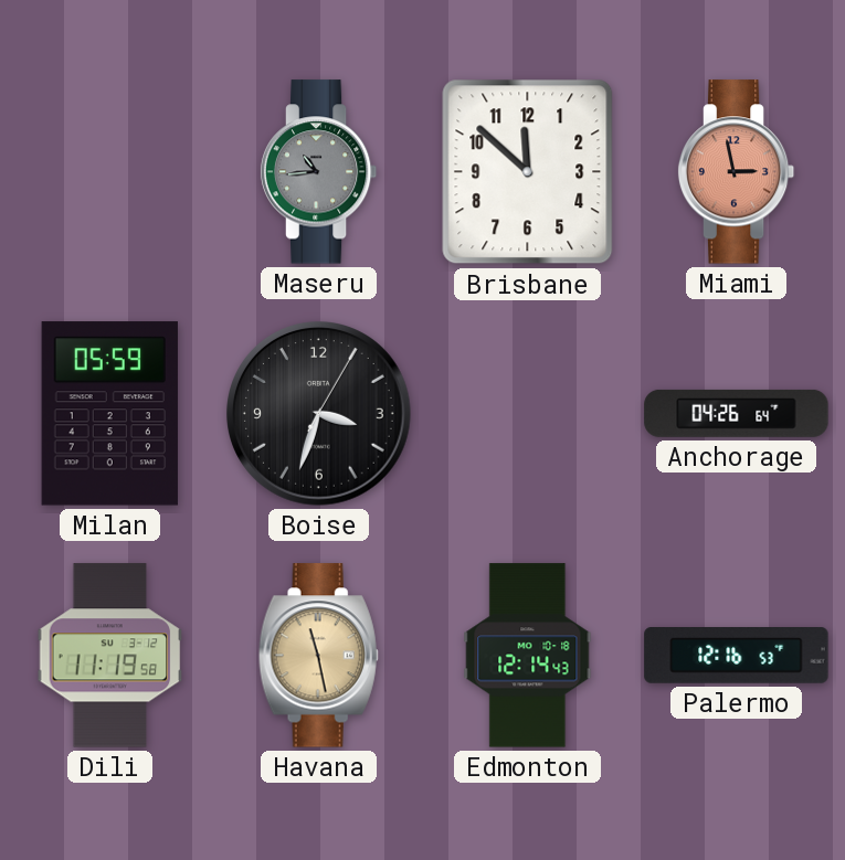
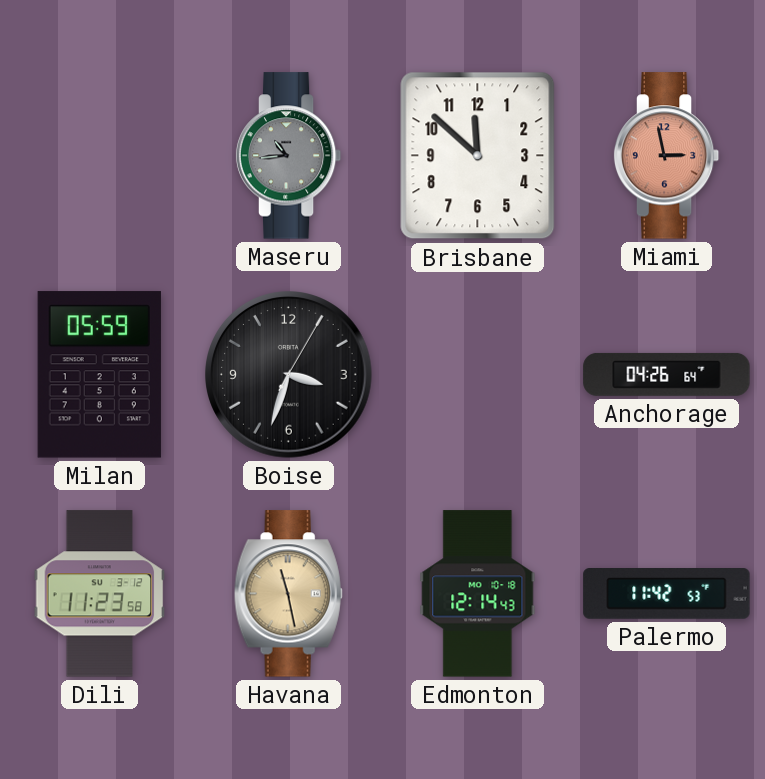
Dili: 11:19 -> 11:23 (100, 594)
Palermo: 12:16 -> 11:42 (667, 594)
